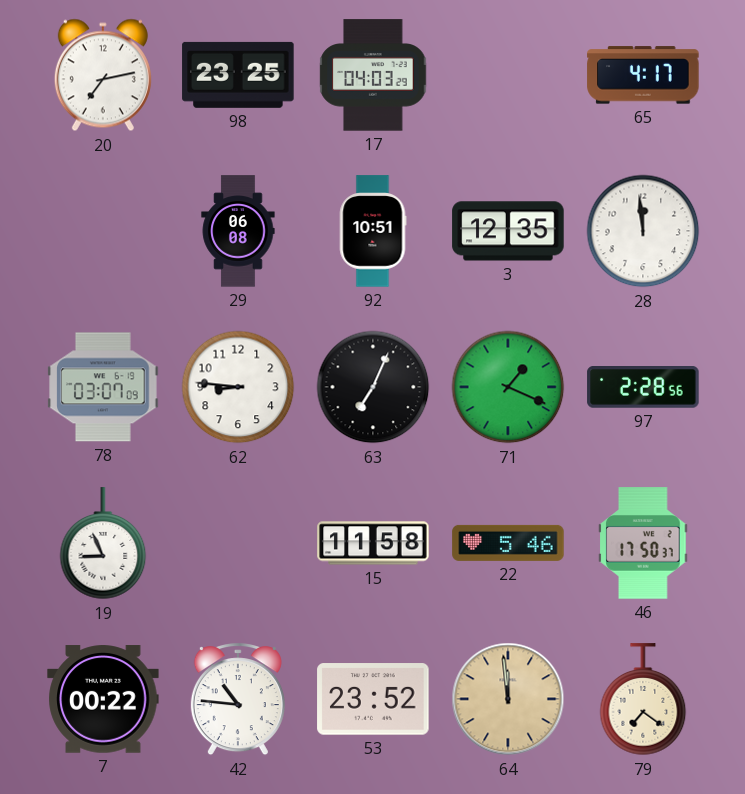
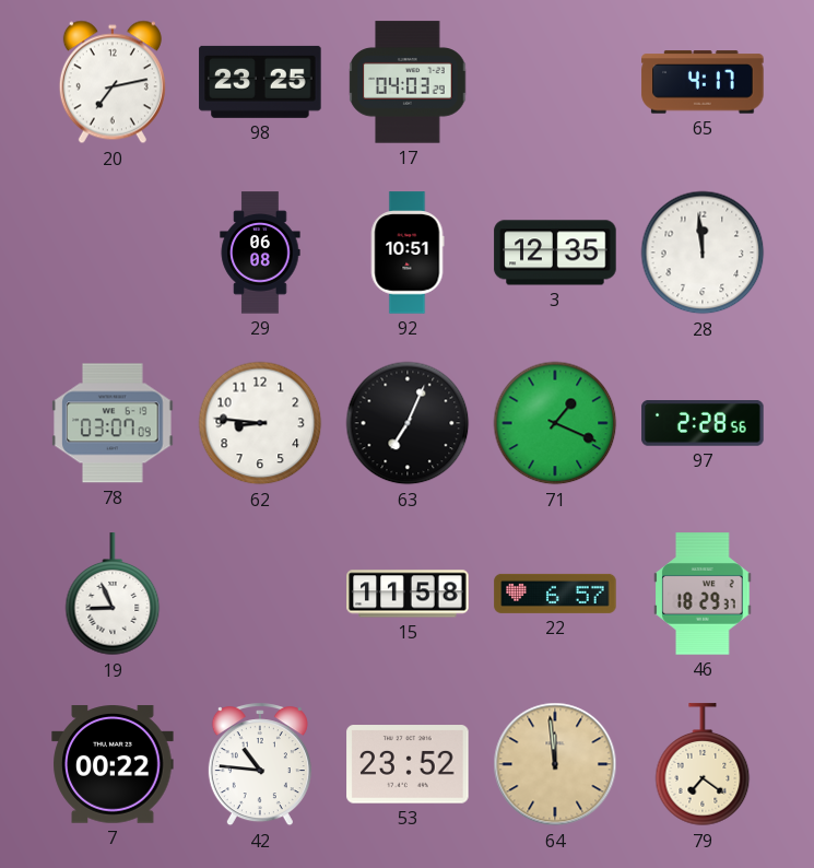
22: 5:46 -> 6:57 (555, 594)
46: 17:50 -> 18:29 (703, 594)
